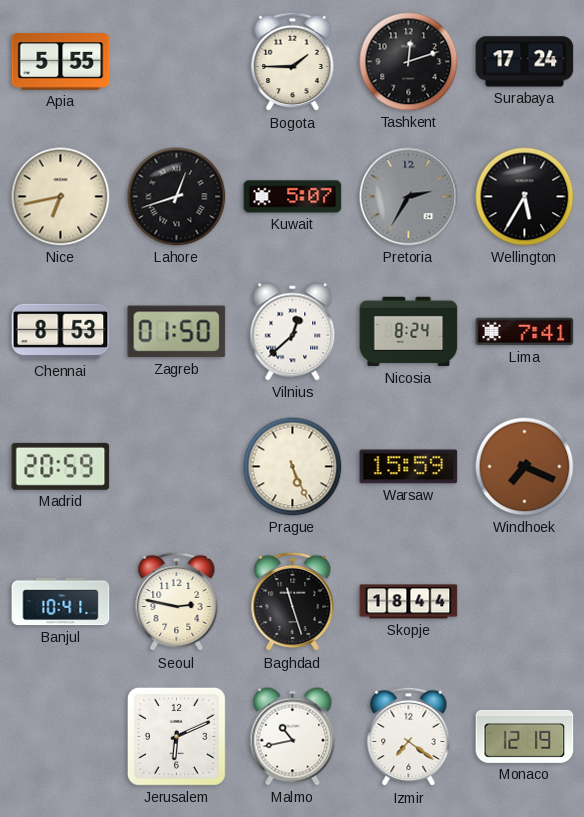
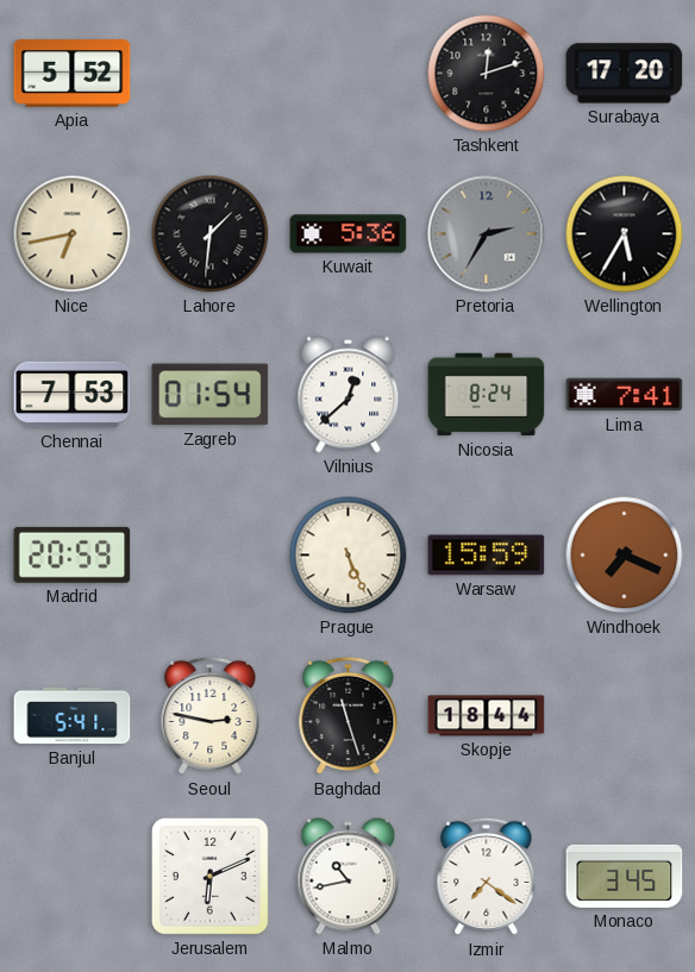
Apia: 5:55 -> 5:52 (73, 74)
Bogota: 1:45 -> none (293, 62)
Surabaya: 17:24 -> 17:20 (625, 74)
Lahore: 12:42 -> 1:31 (211, 234)
Kuwait: 5:07 -> 5:36 (349, 234)
Chennai: 8:53 -> 7:53 (73, 395)
Zagreb: 01:50 -> 01:54 (211, 395)
Banjul: 10:41 -> 5:41 (73, 716)
Monaco: 12:19 -> 3:45 (625, 876)
